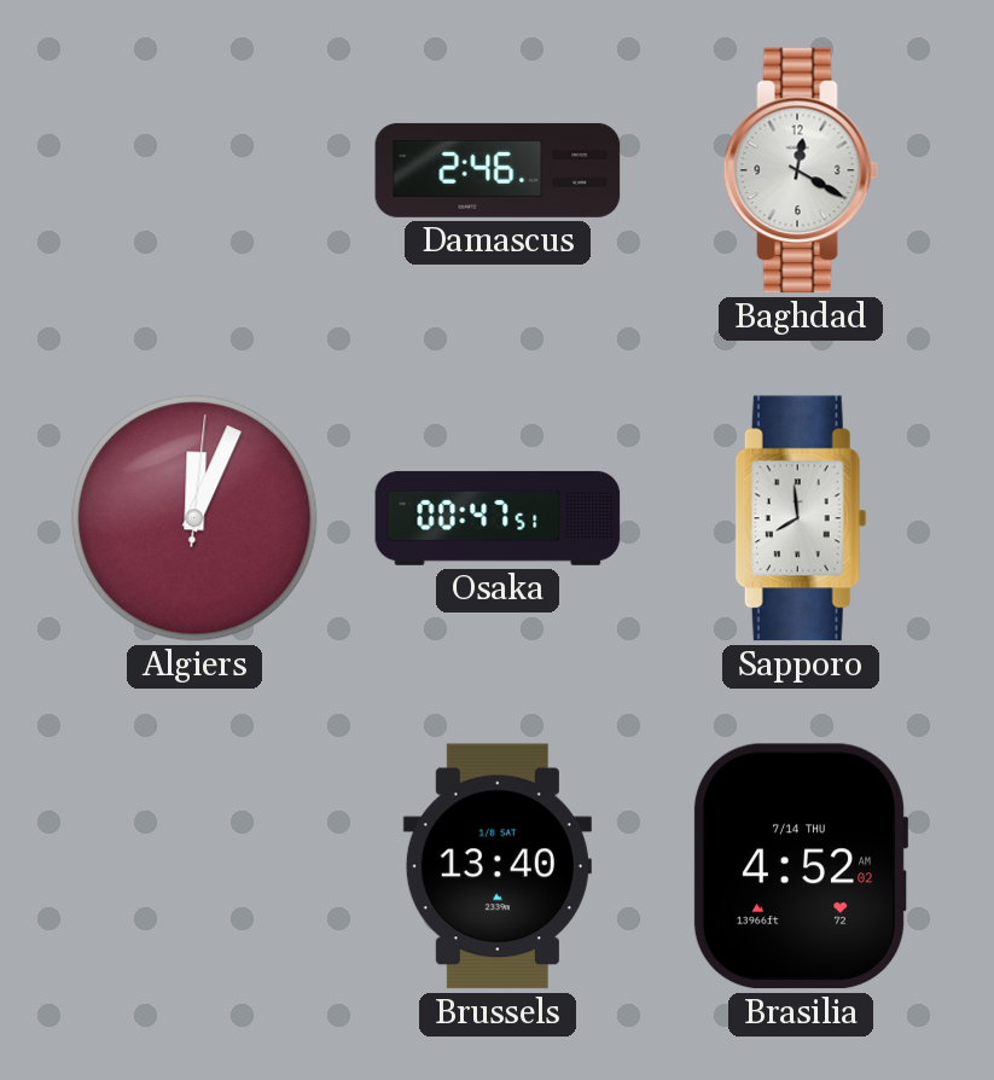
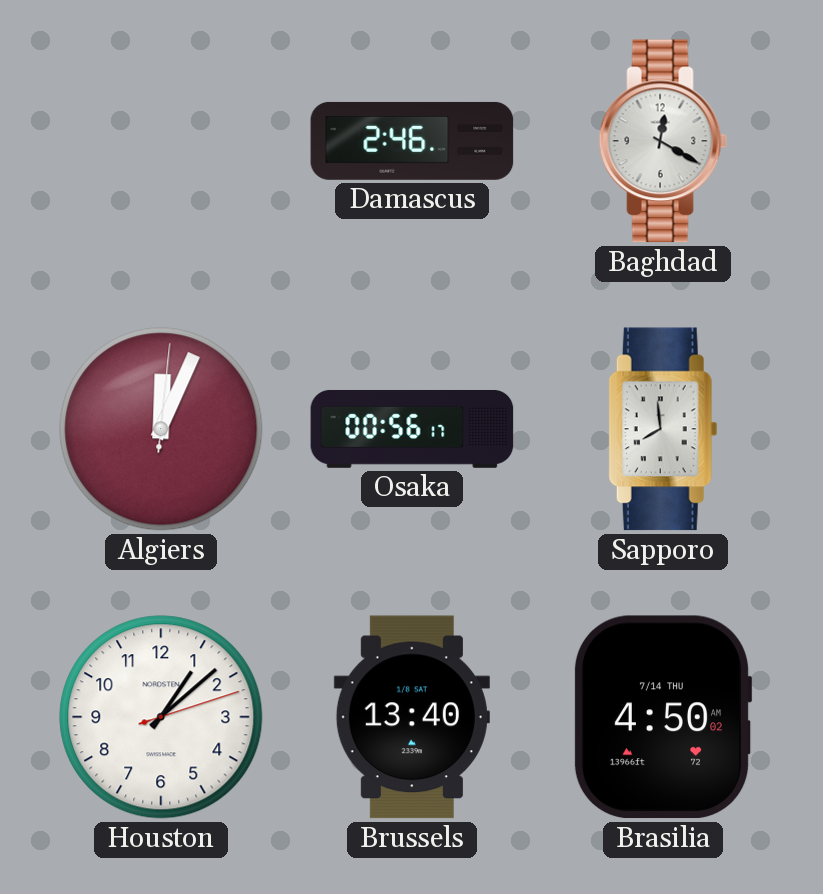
Osaka: 00:47 -> 00:56 (412, 429)
Houston: none -> 1:08 (161, 717)
Brasilia: 4:52 -> 4:50 (663, 717)
